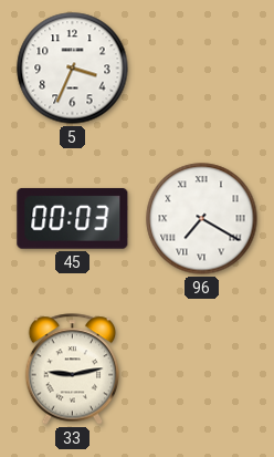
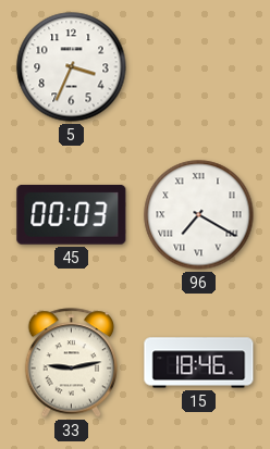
15: none -> 18:46 (199, 363)
